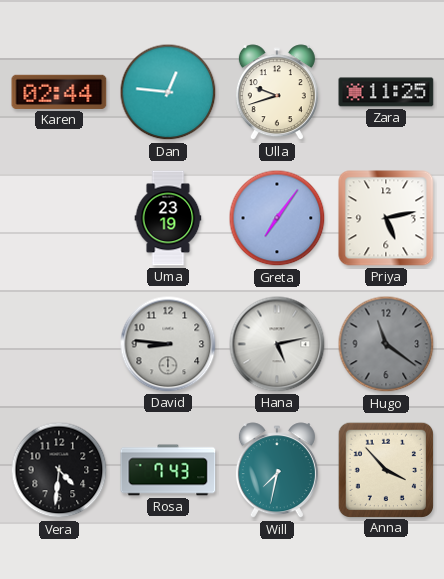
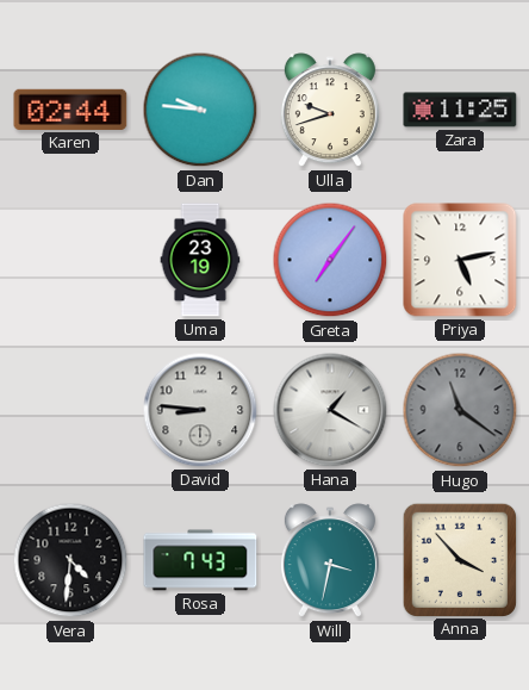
Dan: 12:46 -> 9:46 (200, 110)
Hana: 5:13 -> 1:20 (330, 410)
Will: 7:32 -> 3:32 (330, 561)
